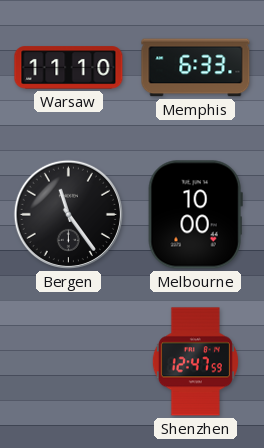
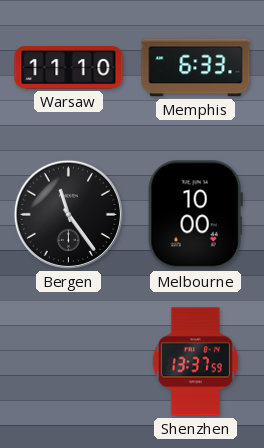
Shenzhen: 12:47 -> 13:37 (195, 362)
